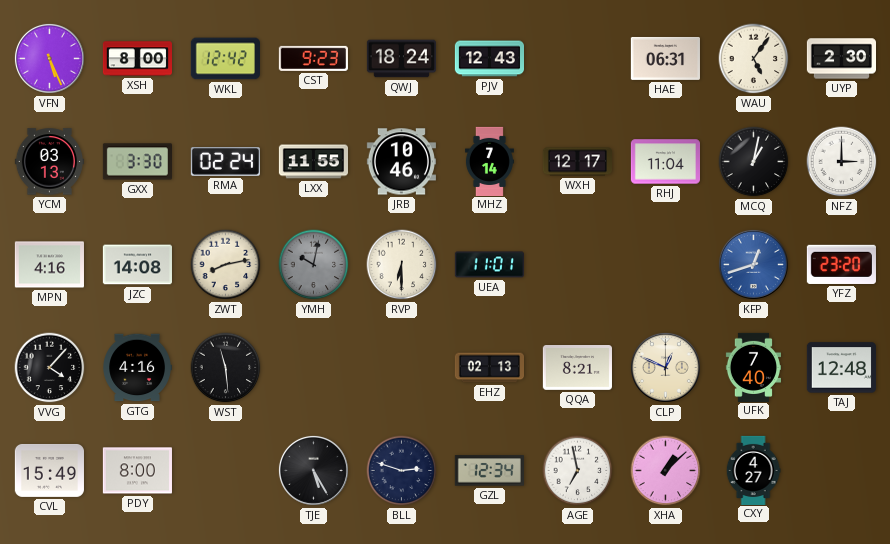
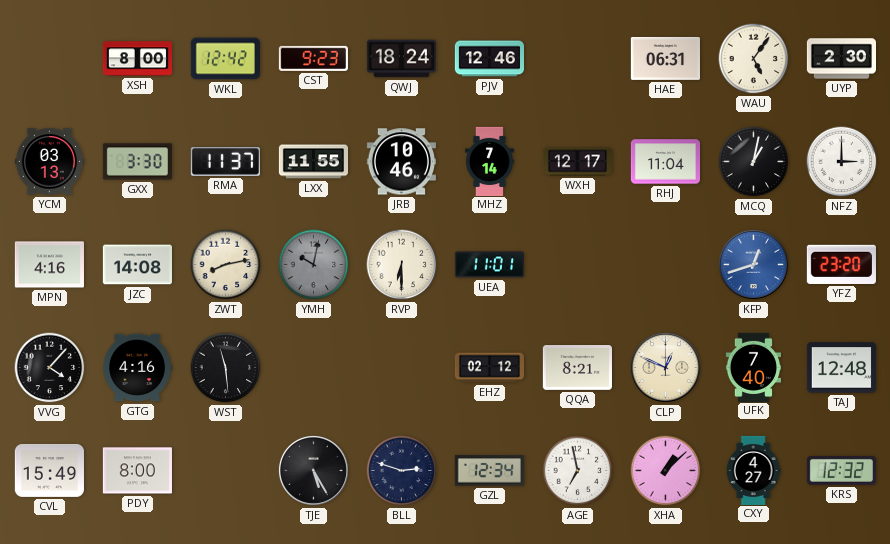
VFN: 5:26 -> none (49, 58)
PJV: 12:43 -> 12:46 (489, 59)
RMA: 02:24 -> 11:37 (225, 162)
EHZ: 02:13 -> 02:12 (489, 368)
KRS: none -> 12:32 (841, 471)
